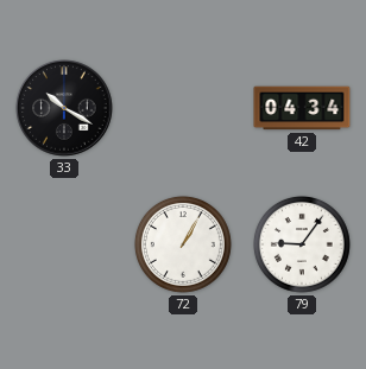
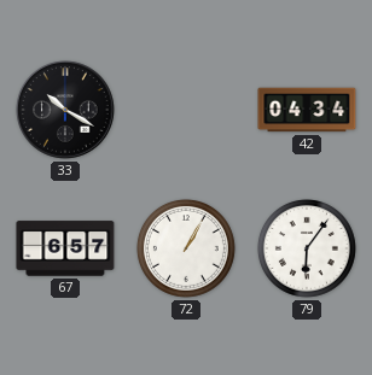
67: none -> 6:57 (65, 248)
79: 9:06 -> 6:06 (307, 248)
